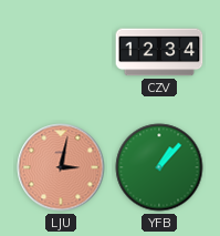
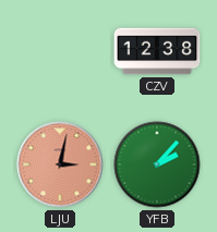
CZV: 12:34 -> 12:38 (157, 51)
YFB: 1:07 -> 2:07 (157, 164)
